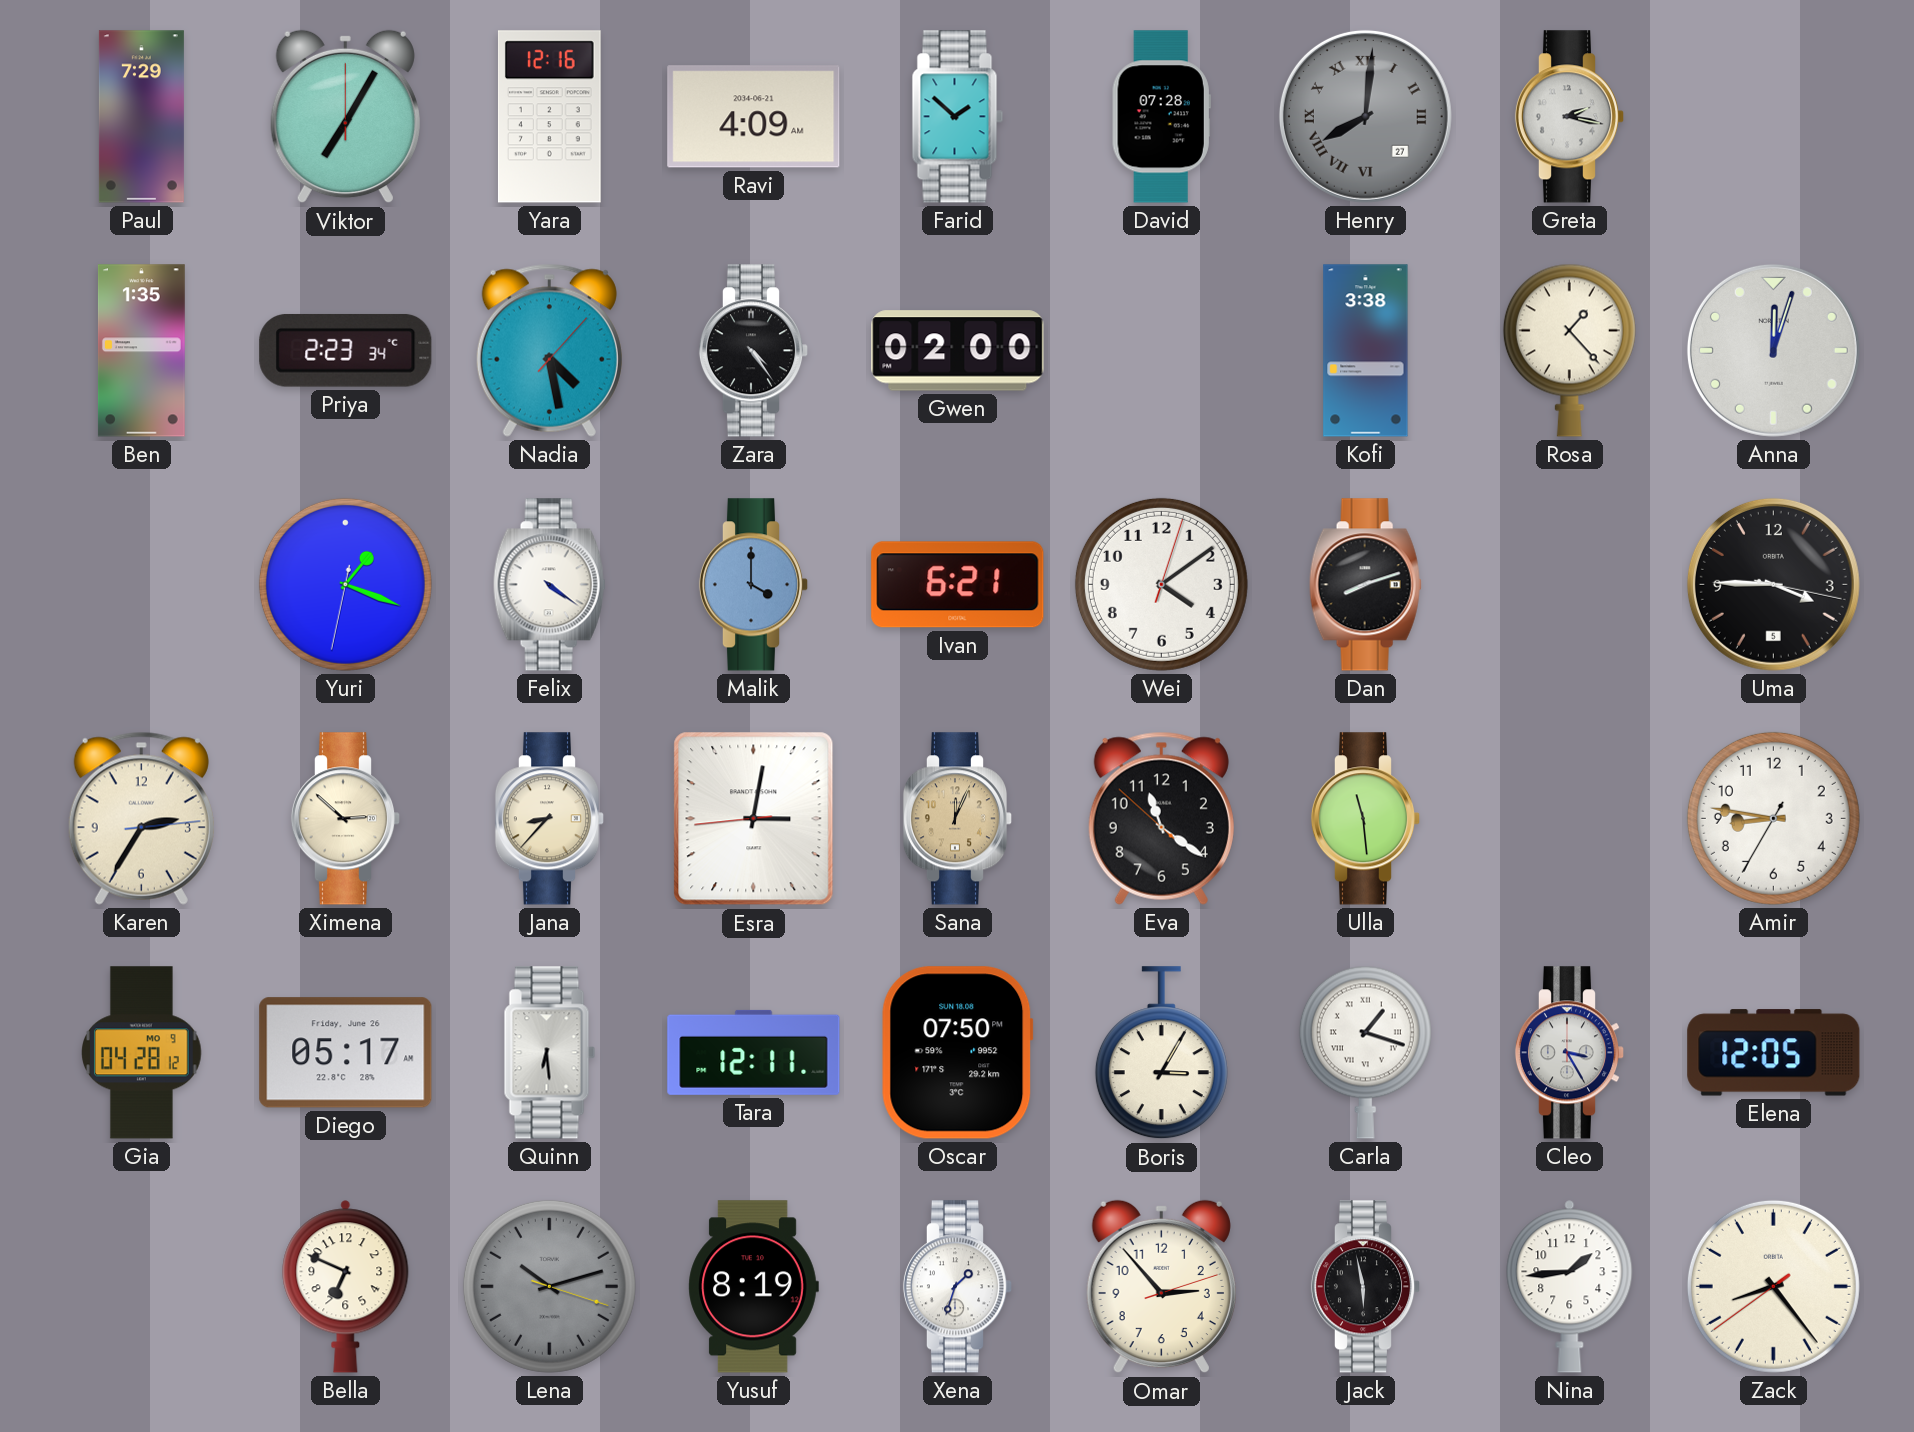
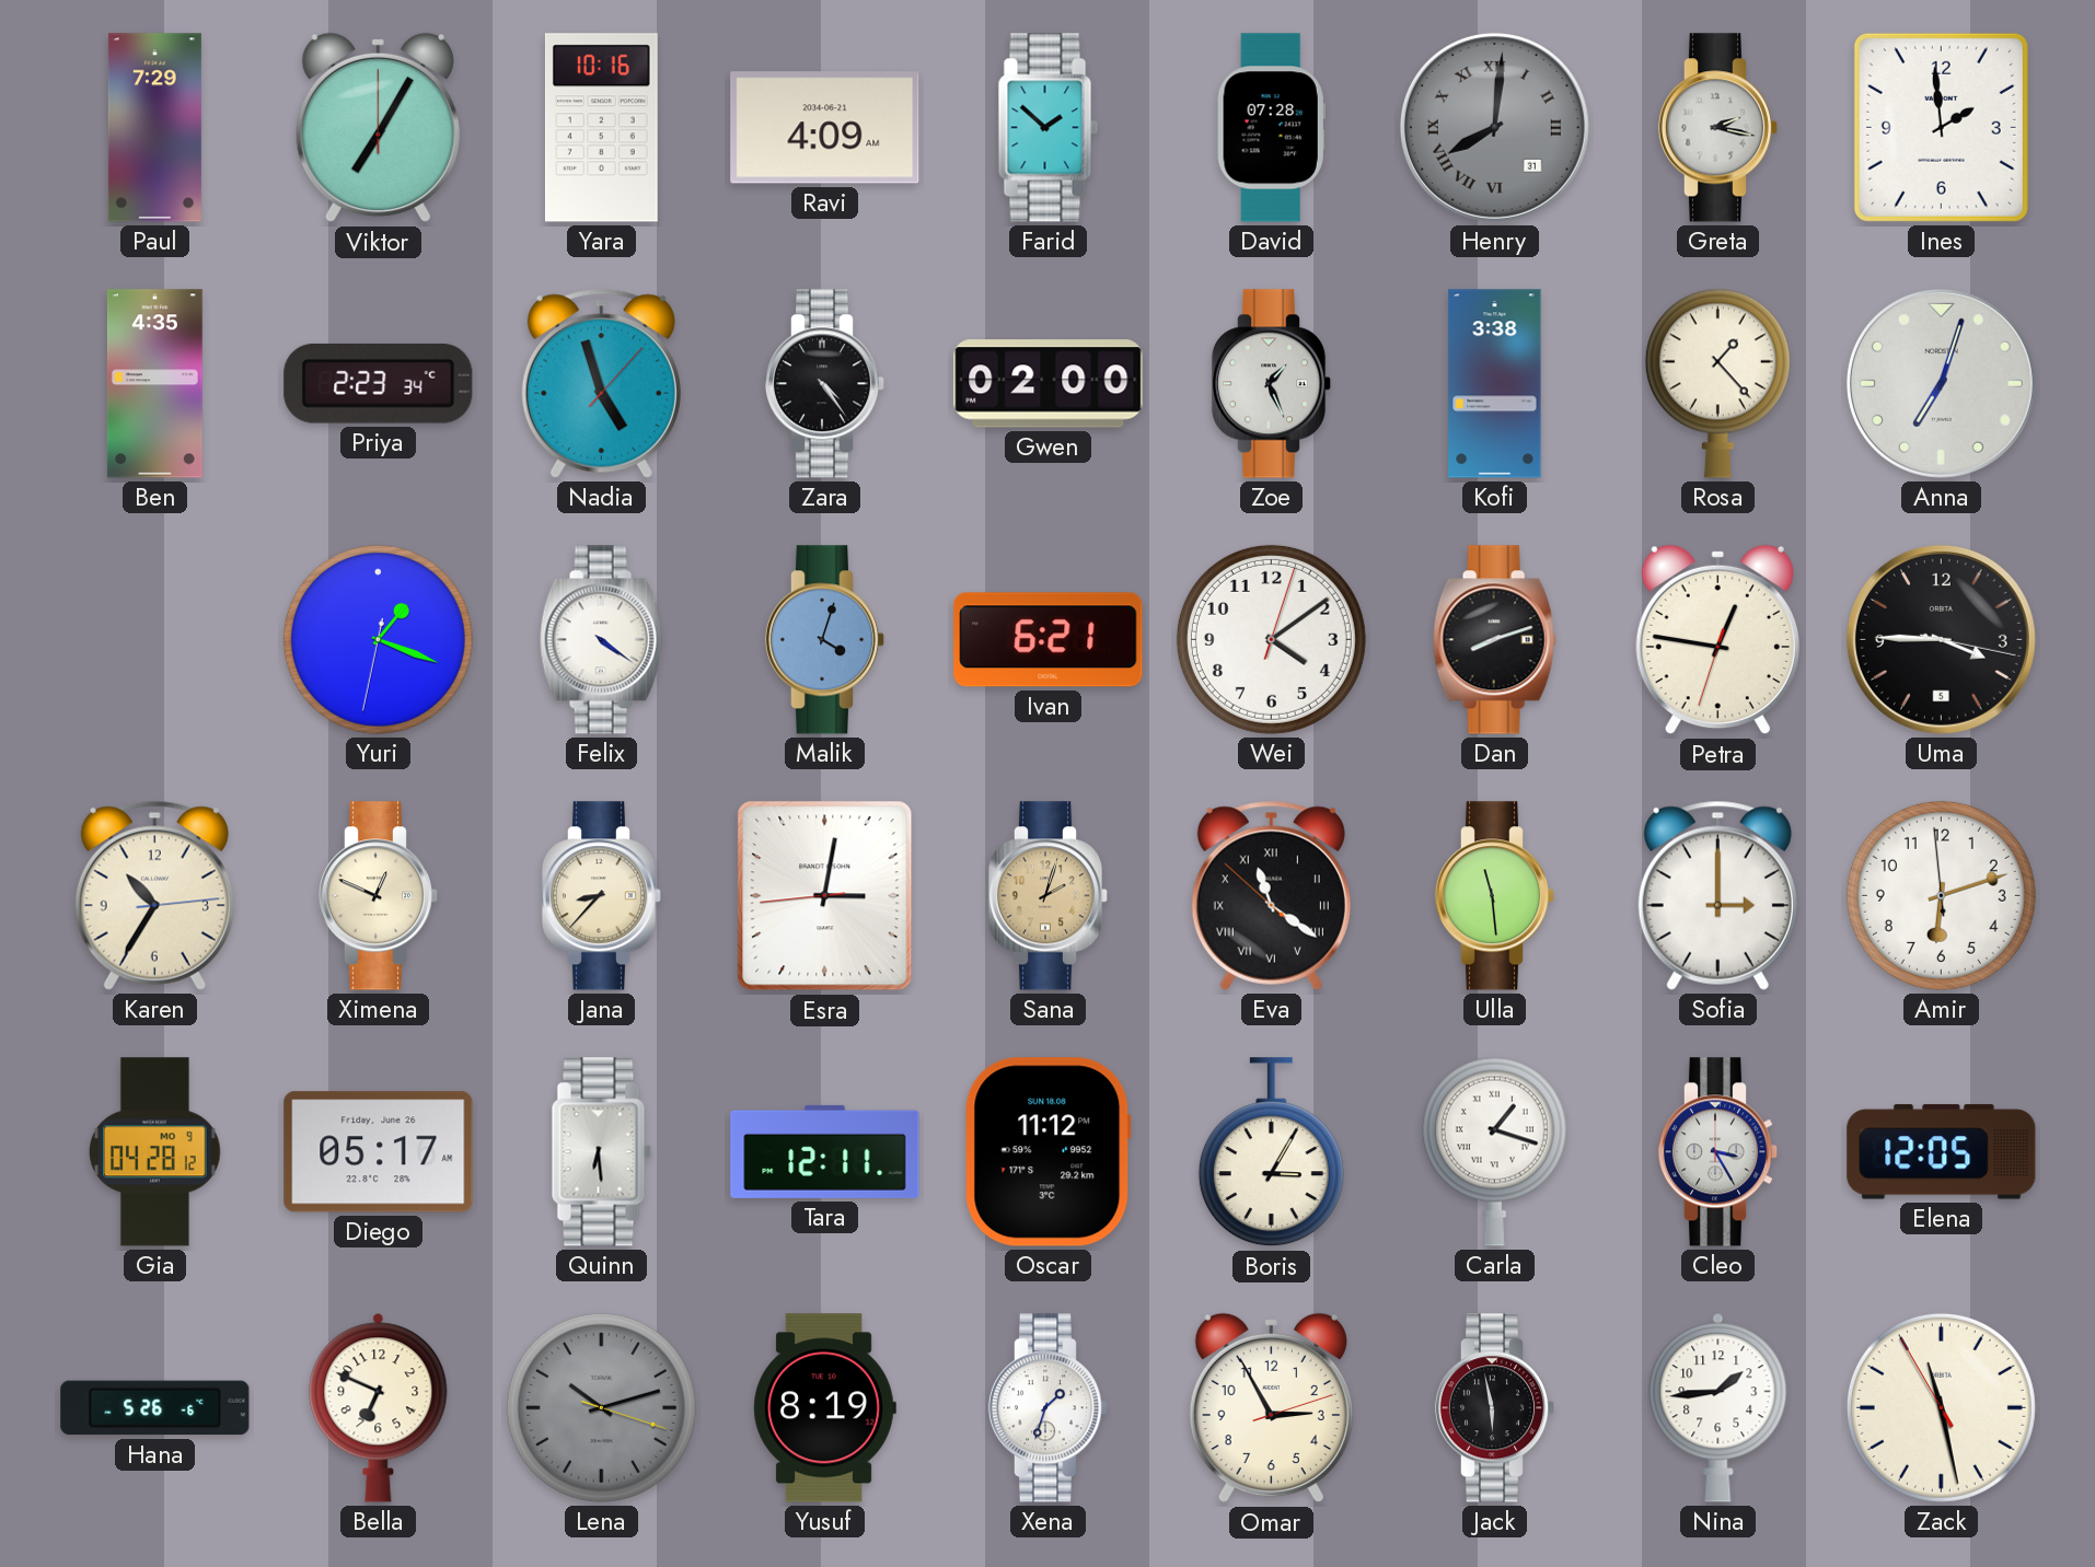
Yara: 12:16 -> 10:16 (601, 128)
Henry date: 27 -> 31 (1494, 127)
Ines: none -> 1:59 (1941, 127)
Ben: 1:35 -> 4:35 (154, 384)
Nadia: 4:28 -> 4:57 (601, 383)
Zoe: none -> 1:26 (1272, 384)
Anna: 12:03 -> 7:03 (1941, 383)
Malik: 4:00 -> 4:03 (825, 640)
Petra: none -> 12:46 (1717, 640)
Karen: 2:35 -> 10:35 (154, 895)
Ximena: 2:52 -> 12:49 (379, 896)
Sana: 12:04 -> 2:03 (1049, 896)
Eva numerals: Arabic -> Roman (1271, 895)
Sofia: none -> 3:00 (1717, 895)
Amir: 8:46 -> 6:11 (1941, 895)
Oscar: 07:50 -> 11:12 (1049, 1152)
Hana: none -> 5:26 (155, 1408)
Omar: 2:53 -> 2:55 (1271, 1408)
Zack: 8:23 -> 11:27 (1941, 1407)
